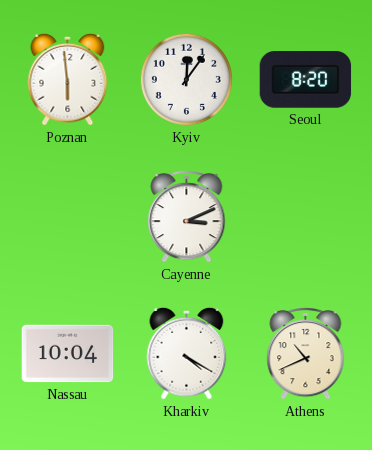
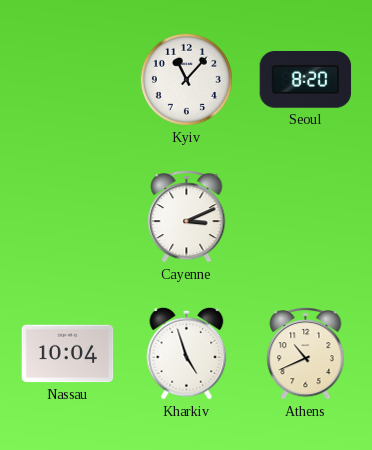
Poznan: 5:59 -> none (68, 79)
Kyiv: 12:06 -> 11:07 (186, 79)
Kharkiv: 4:20 -> 4:57 (187, 353)
